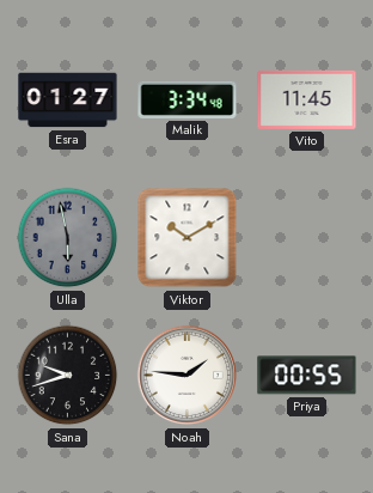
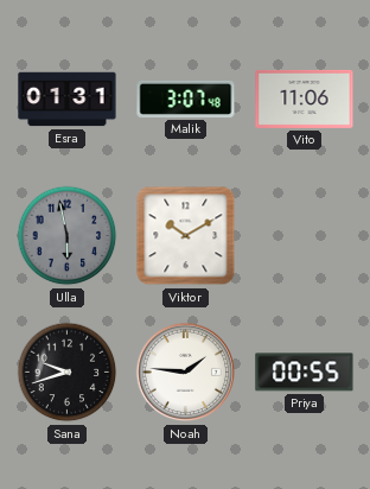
Esra: 01:27 -> 01:31 (68, 100)
Malik: 3:34 -> 3:07 (186, 99)
Vito: 11:45 -> 11:06 (305, 99)
